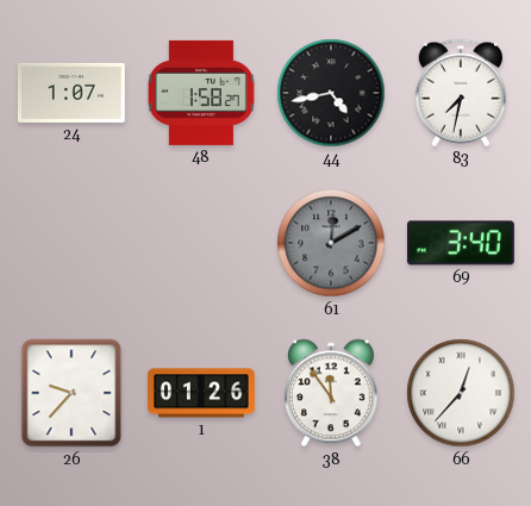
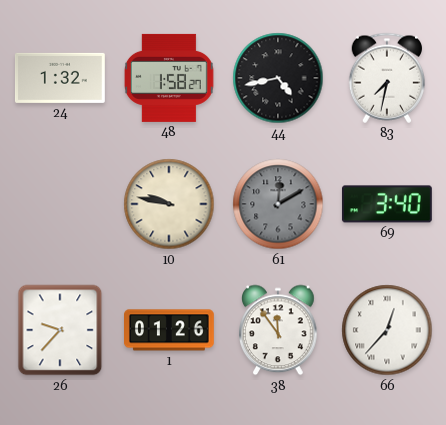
24: 1:07 -> 1:32 (60, 78)
10: none -> 9:47 (169, 204)
